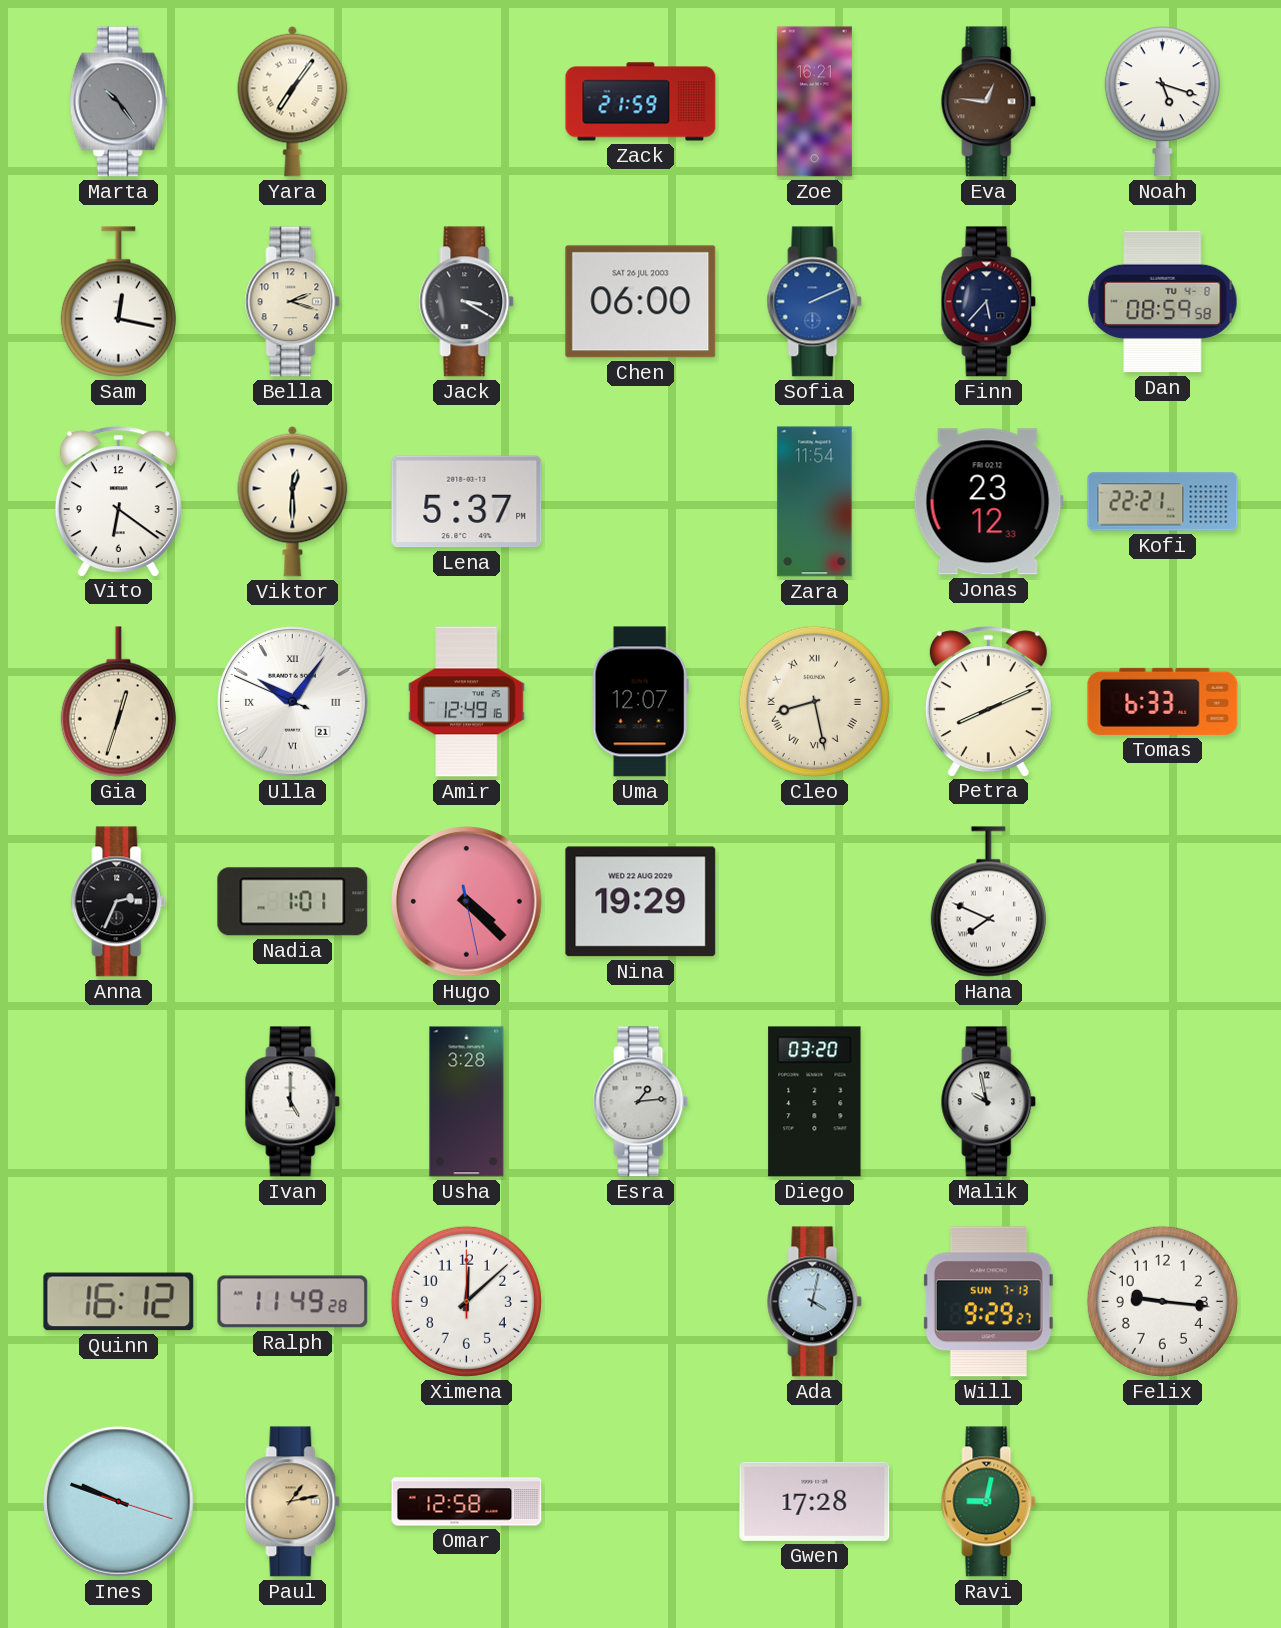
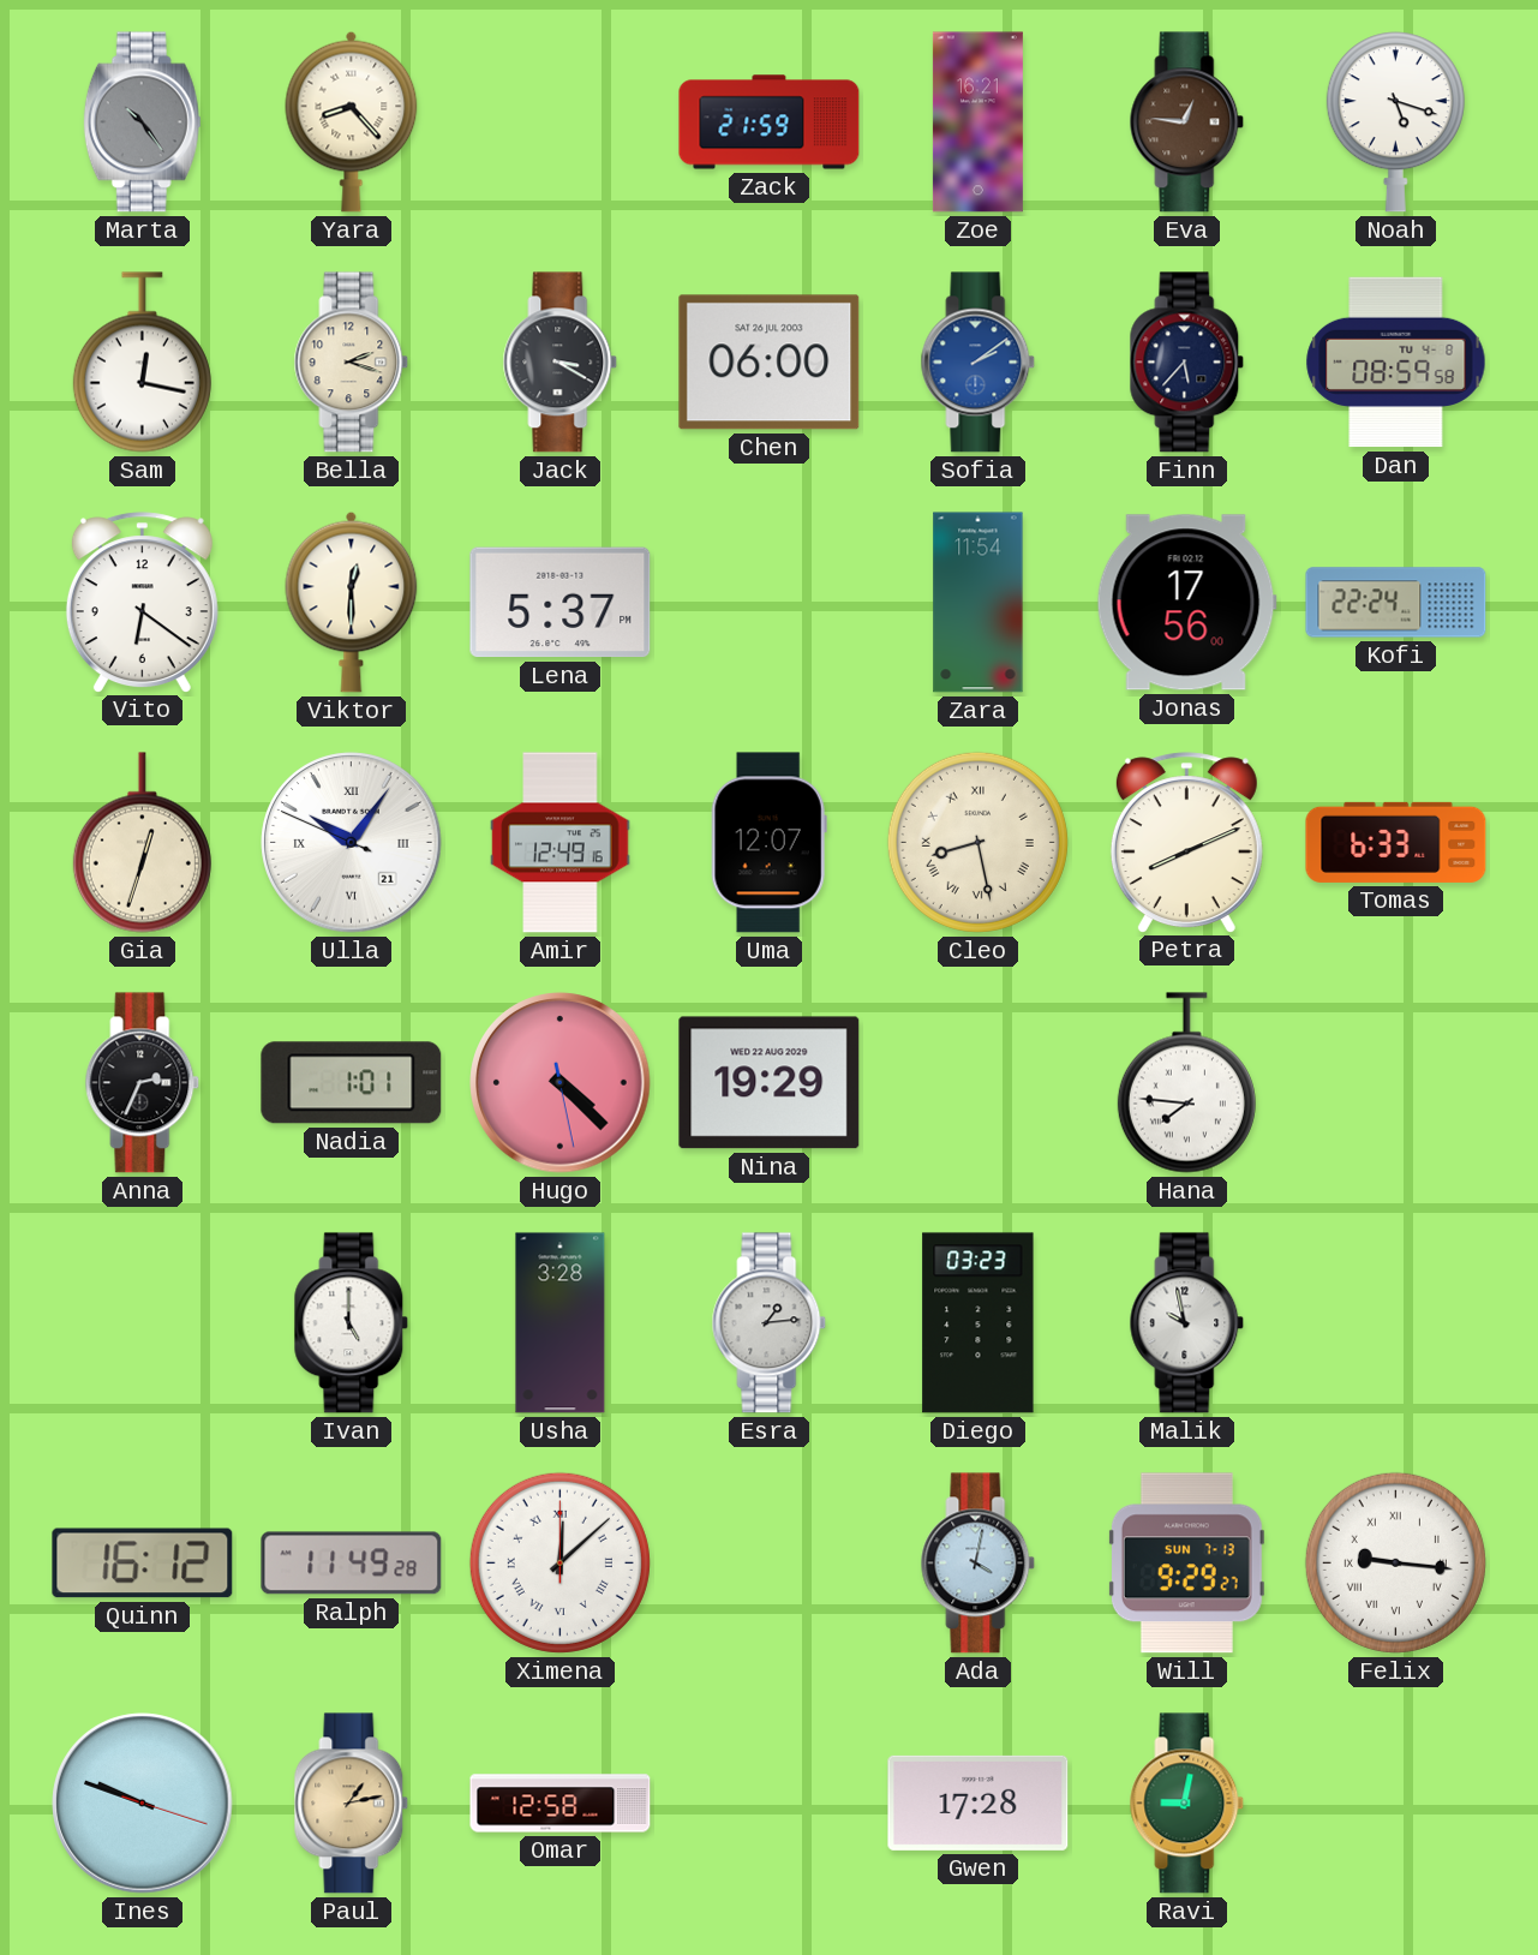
Yara: 7:06 -> 8:23 (352, 121)
Sofia: 2:11 -> 2:09 (979, 363)
Jonas: 23:12 -> 17:56 (1186, 603)
Kofi: 22:21 -> 22:24 (1396, 603)
Hana: 7:49 -> 7:46 (1186, 1083)
Diego: 03:20 -> 03:23 (979, 1323)
Ximena numerals: Arabic -> Roman (559, 1562)
Felix numerals: Arabic -> Roman (1395, 1562)
